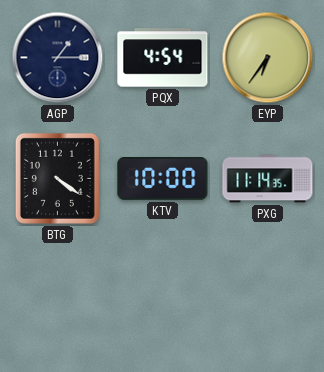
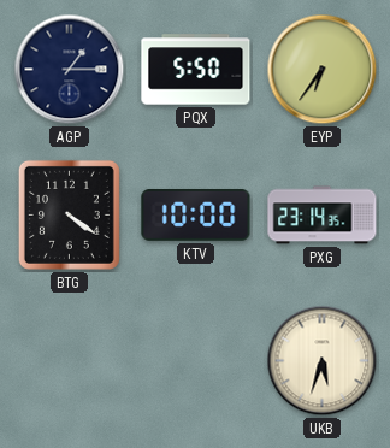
PQX: 4:54 -> 5:50 (196, 70)
PXG: 11:14 -> 23:14 (323, 216)
UKB: none -> 5:33 (323, 361)
